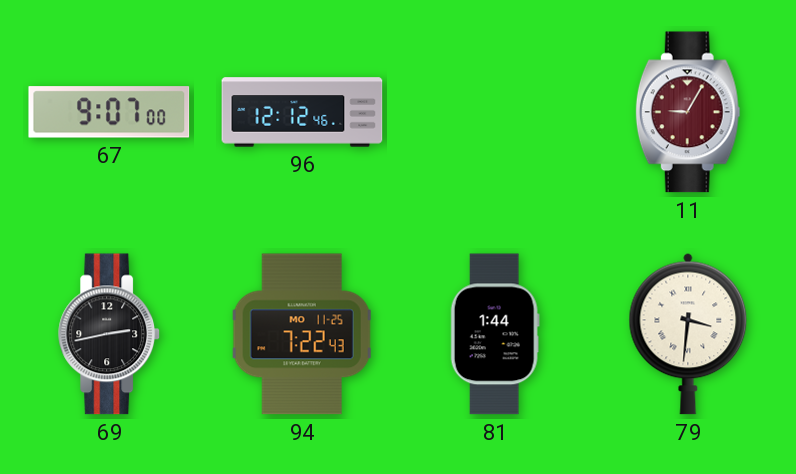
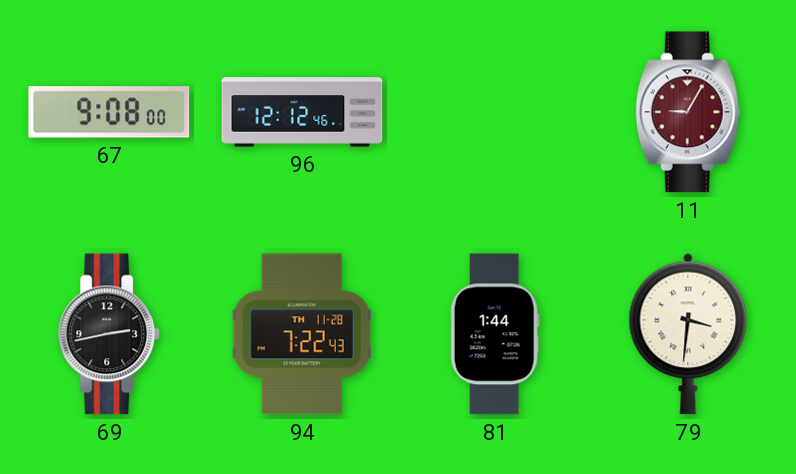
67: 9:07 -> 9:08 (109, 112)
94 date: MO 11-25 -> TH 11-28 (302, 334)
